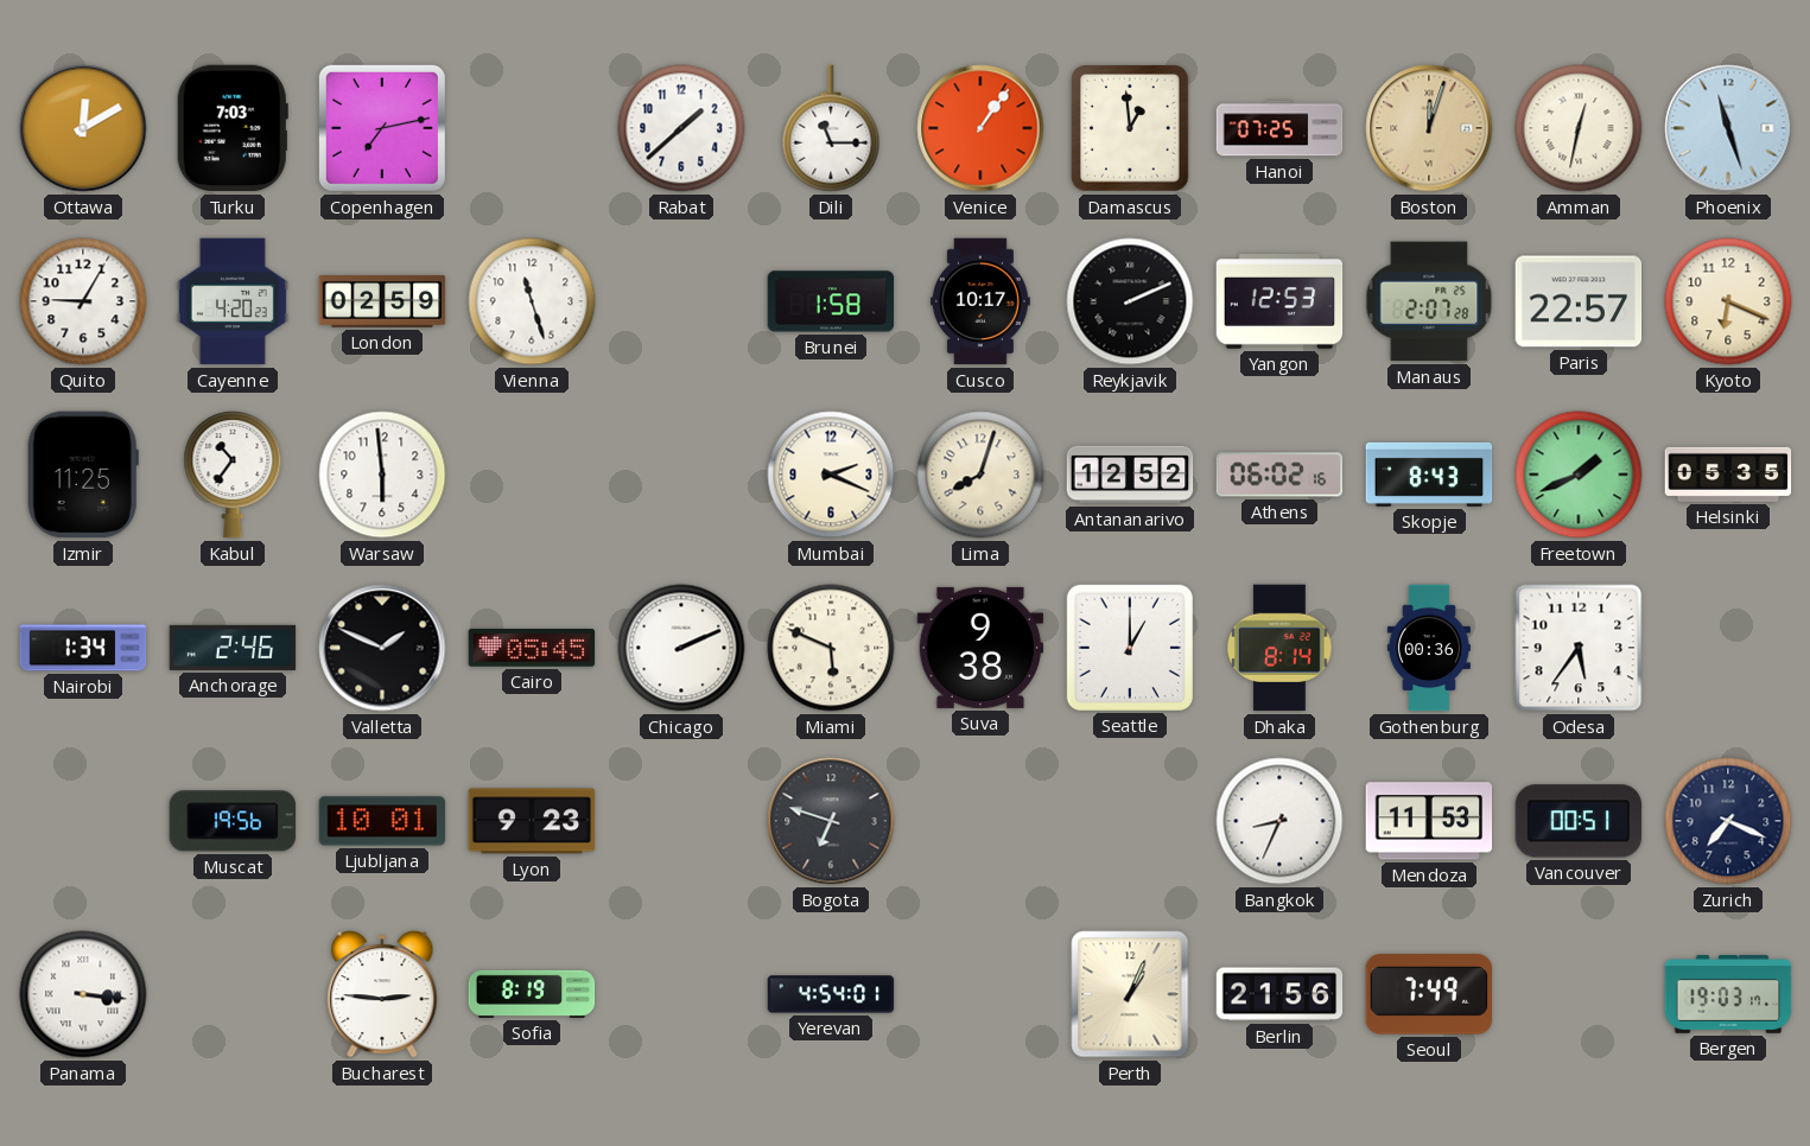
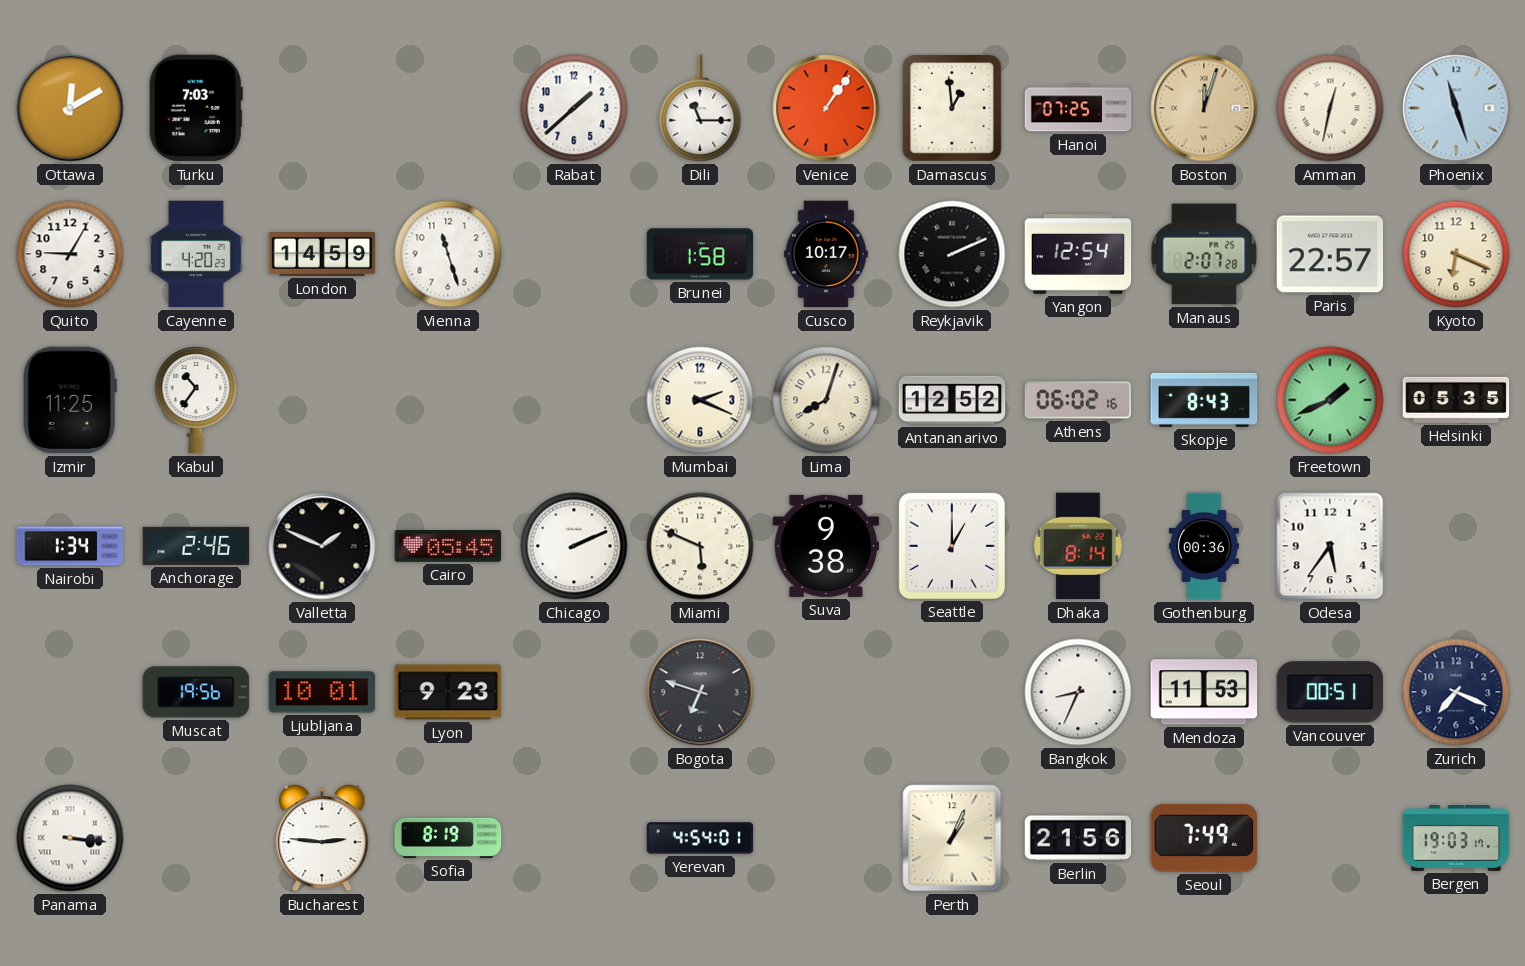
Copenhagen: 7:13 -> none (382, 128)
London: 02:59 -> 14:59 (322, 255)
Yangon: 12:53 -> 12:54 (1078, 255)
Warsaw: 5:59 -> none (382, 475)
